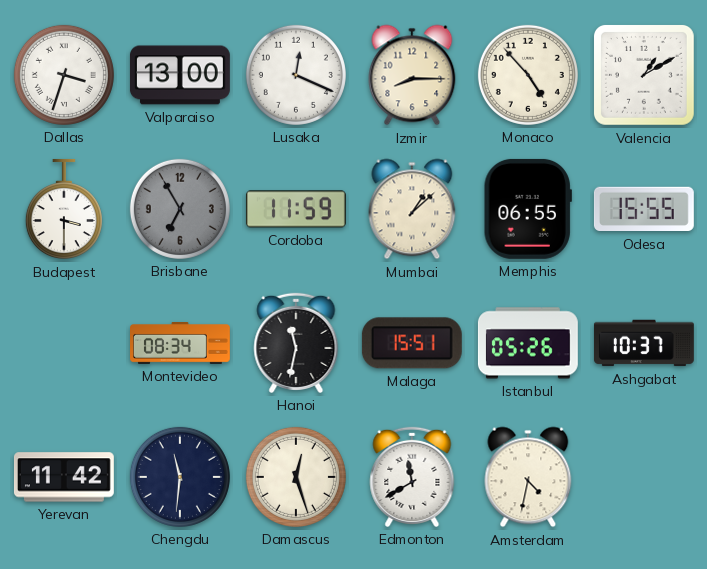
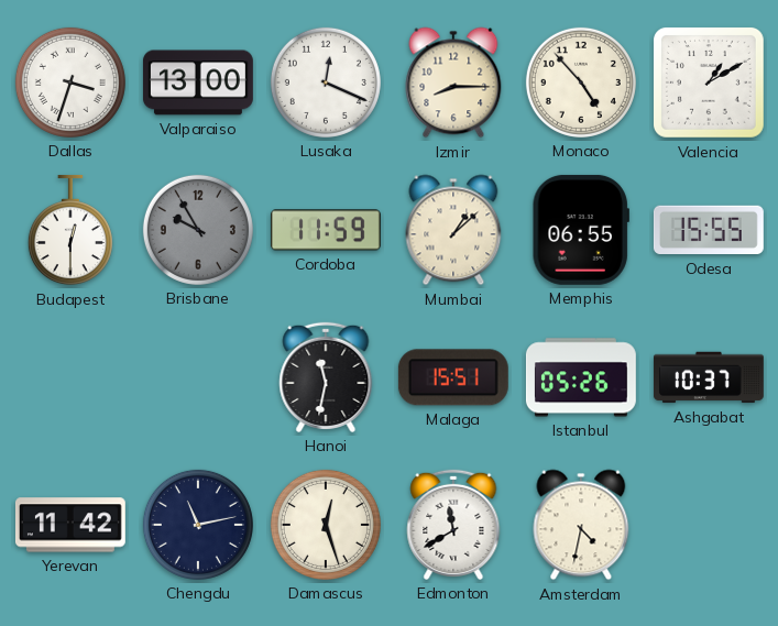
Budapest: 3:30 -> 12:30 (70, 230)
Brisbane: 6:55 -> 9:55 (198, 230)
Montevideo: 08:34 -> none (181, 344)
Chengdu: 11:31 -> 11:13 (198, 525)
